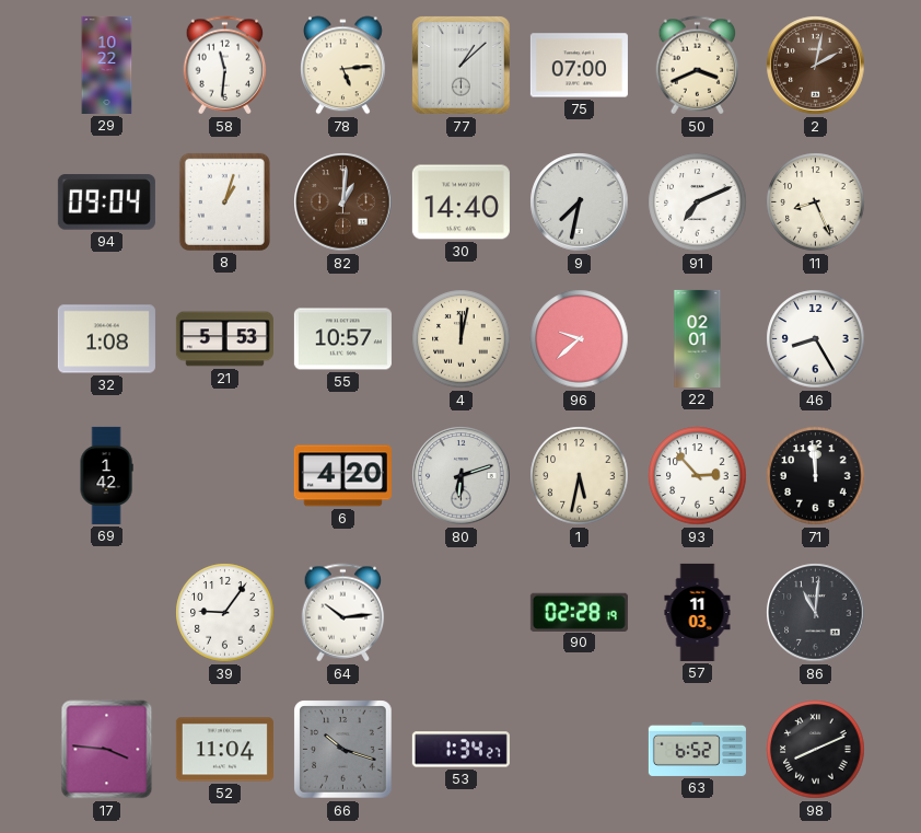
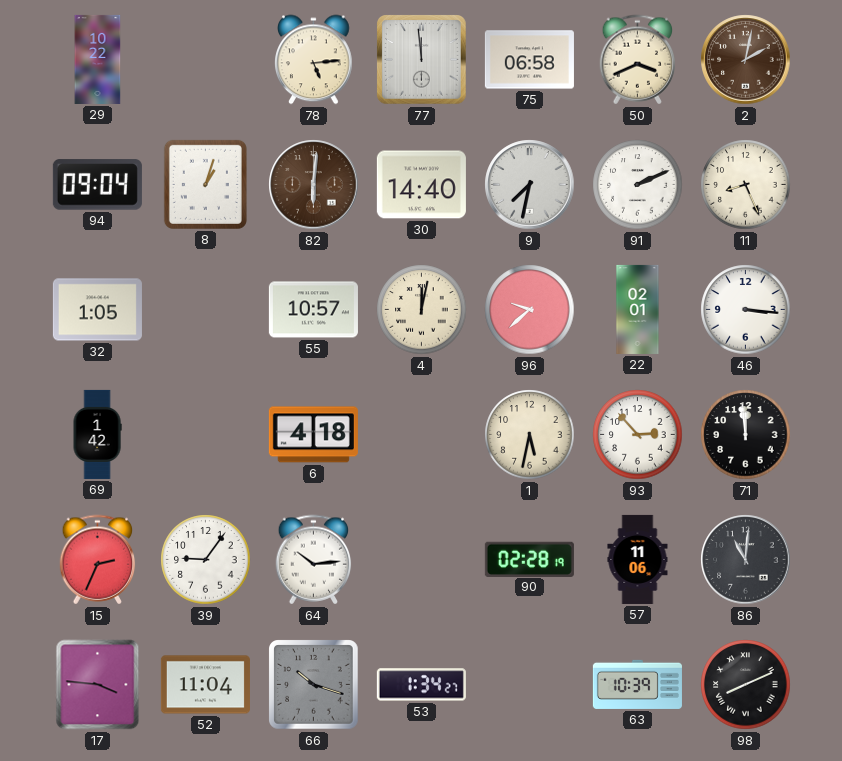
58: 11:31 -> none (225, 66)
77: 1:08 -> 11:59 (422, 60)
75: 07:00 -> 06:58 (529, 60)
82: 1:01 -> 6:01 (314, 185)
91: 7:11 -> 2:11 (638, 185)
32: 1:08 -> 1:05 (97, 310)
21: 5:53 -> none (224, 339)
46: 8:25 -> 3:16 (746, 310)
6: 4:20 -> 4:18 (313, 435)
80: 6:12 -> none (462, 476)
15: none -> 2:34 (98, 560)
57: 11:03 -> 11:06 (638, 559)
63: 6:52 -> 10:39 (637, 684)
